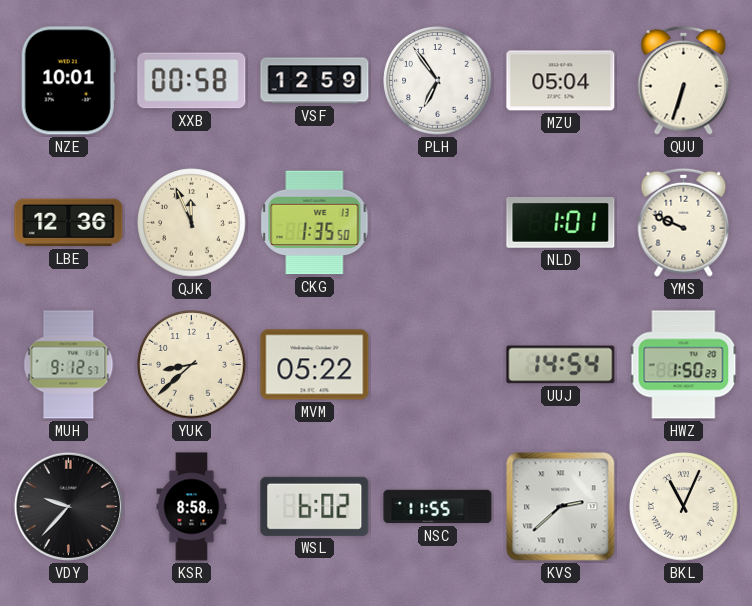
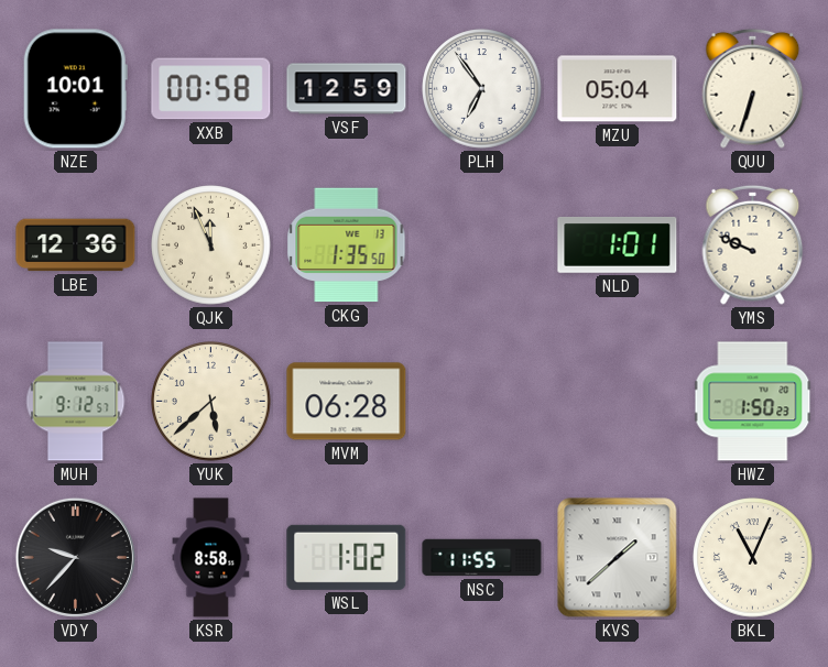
YUK: 8:38 -> 5:38 (211, 402)
MVM: 05:22 -> 06:28 (347, 402)
UUJ: 14:54 -> none (561, 365)
WSL: 6:02 -> 1:02 (347, 557)
KVS: 2:38 -> 1:38 (618, 558)
